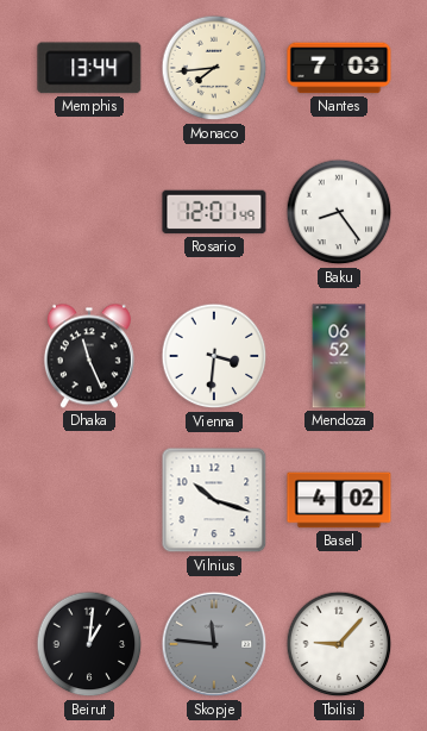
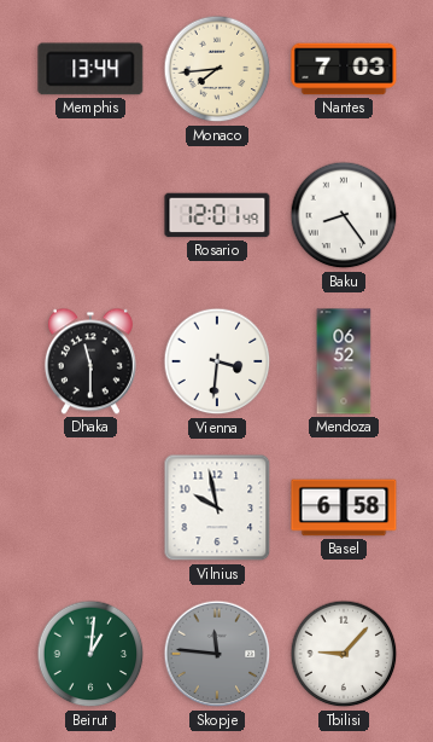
Dhaka: 11:26 -> 11:30 (90, 361)
Vilnius: 10:18 -> 9:58 (217, 508)
Basel: 4:02 -> 6:58 (344, 508)
Beirut dial: black -> green (90, 654)
